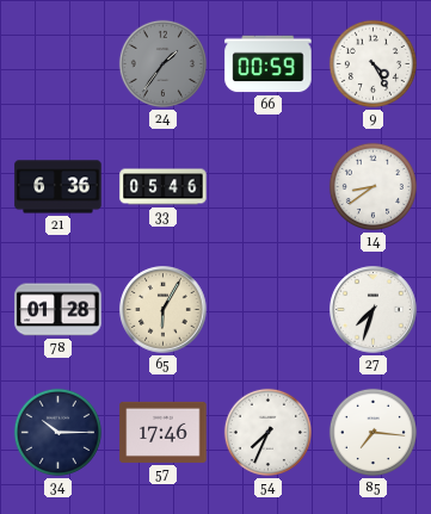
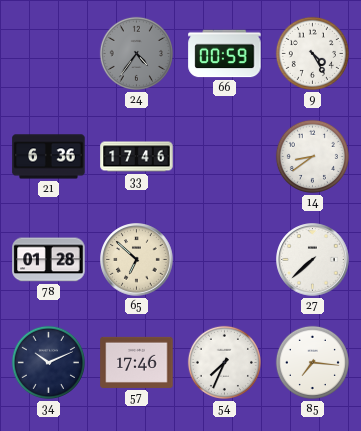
24: 1:36 -> 4:36 (136, 53)
33: 05:46 -> 17:46 (137, 157)
65: 6:05 -> 6:52 (137, 260)
27: 7:33 -> 7:38 (313, 260)
34: 10:15 -> 10:11 (48, 362)
